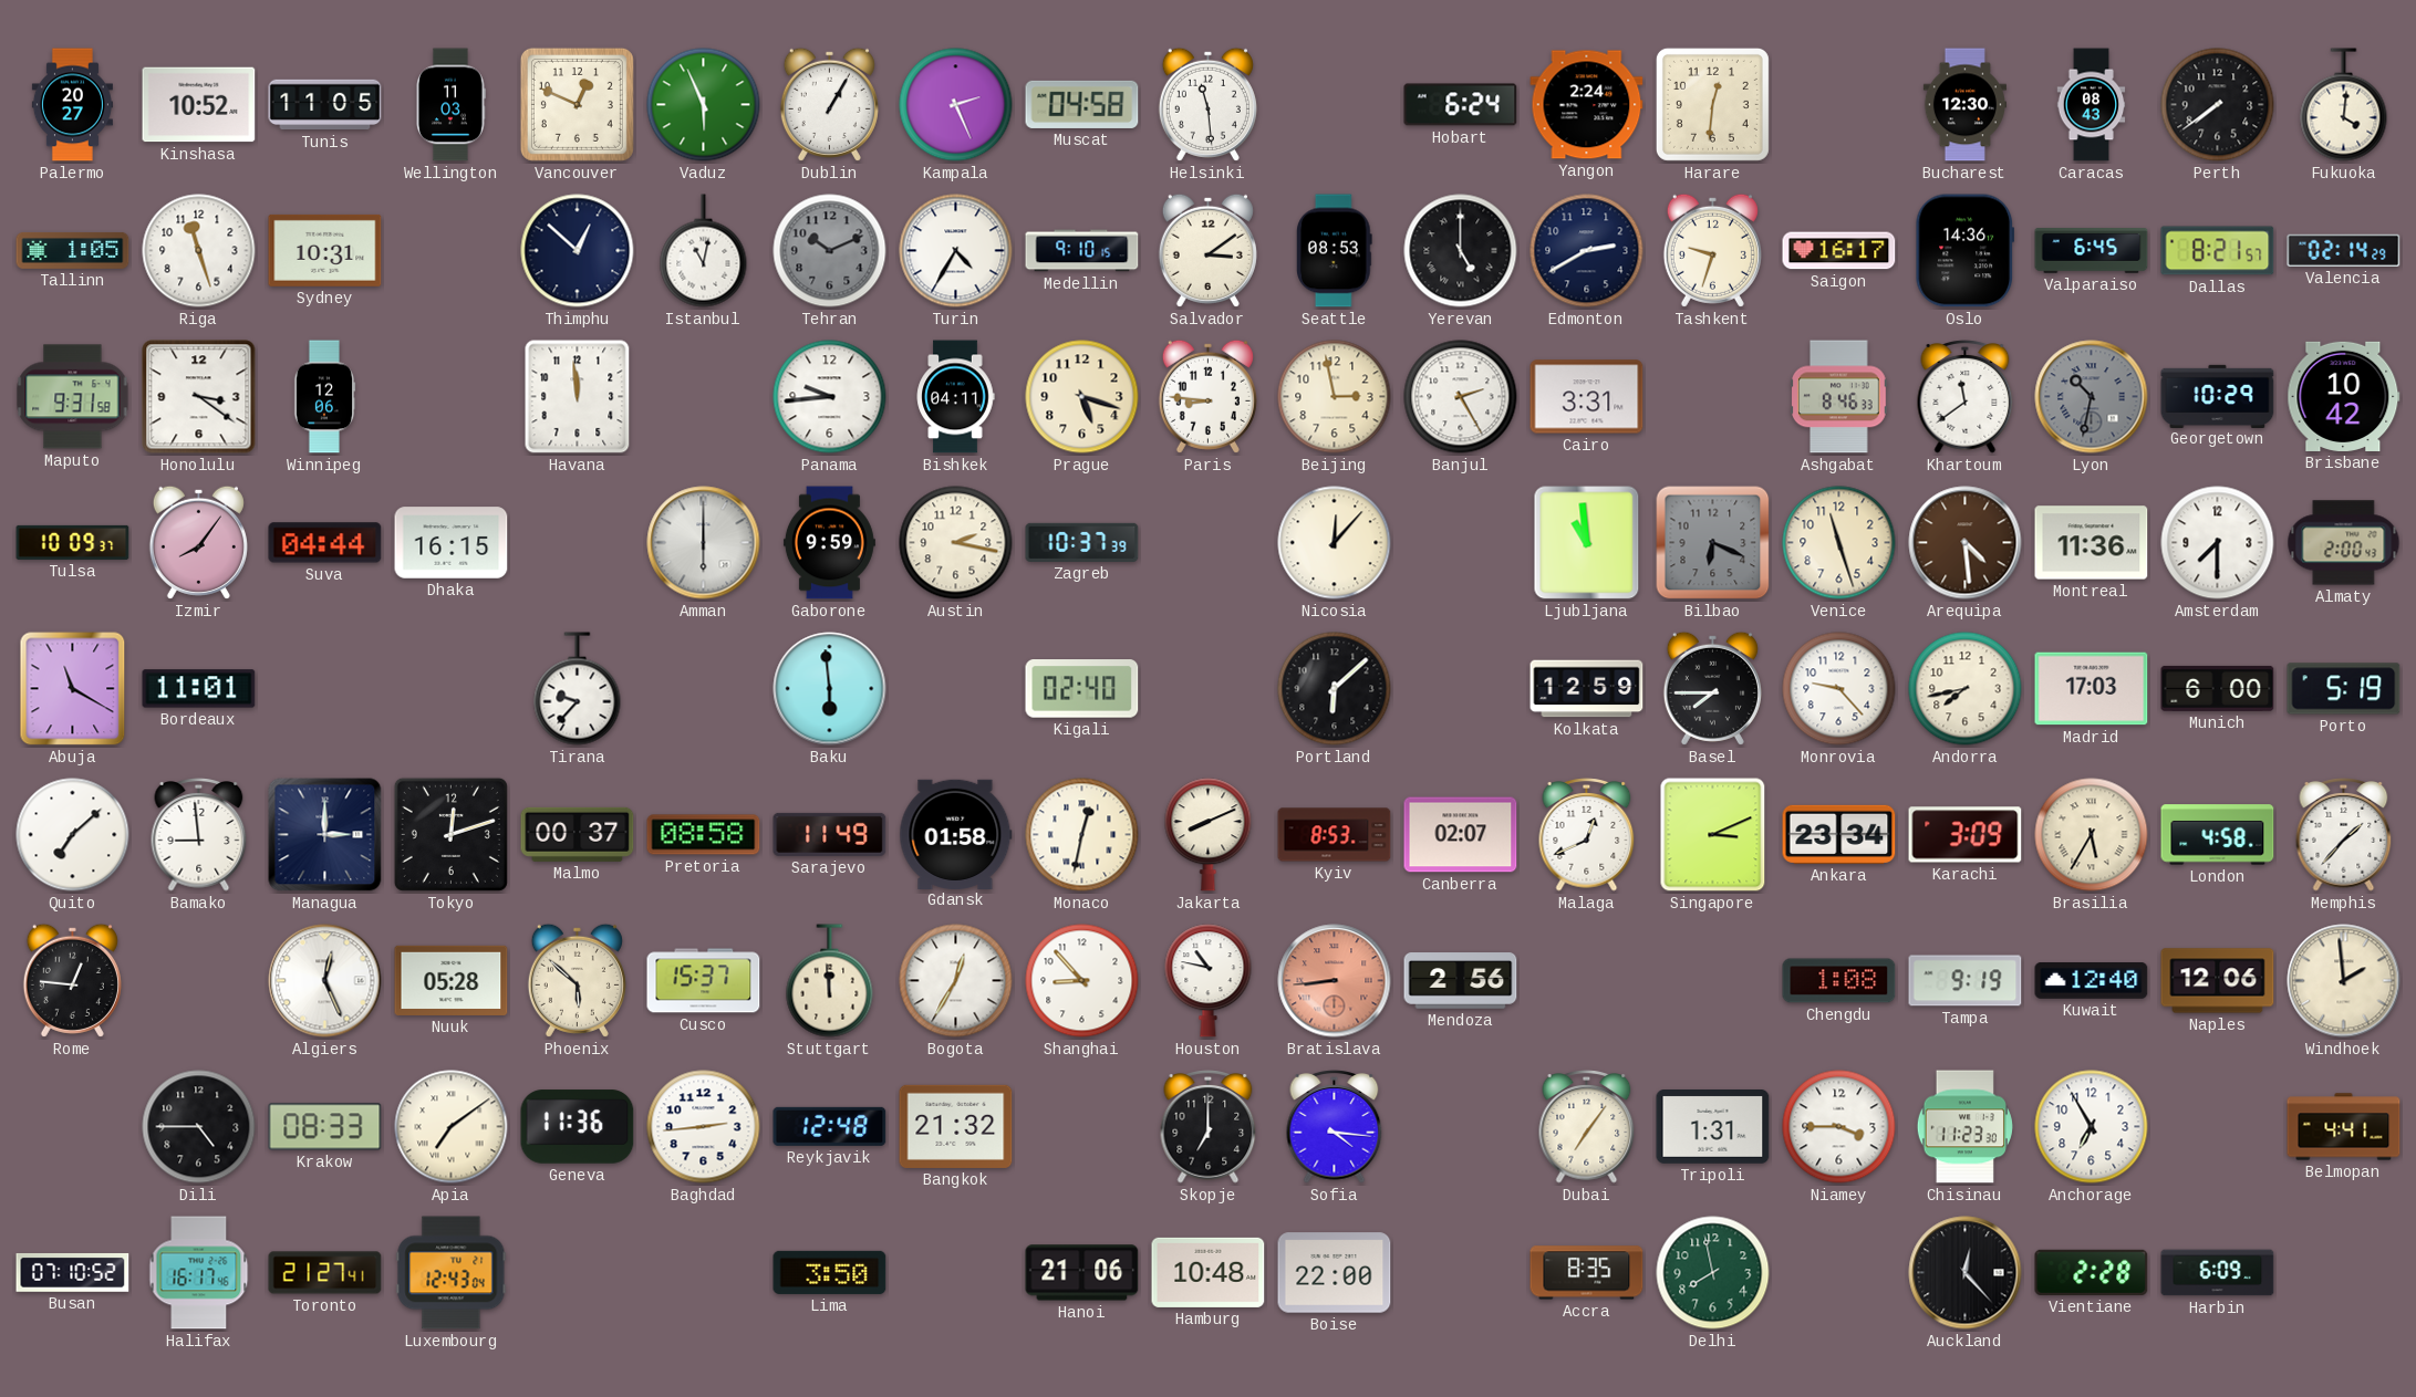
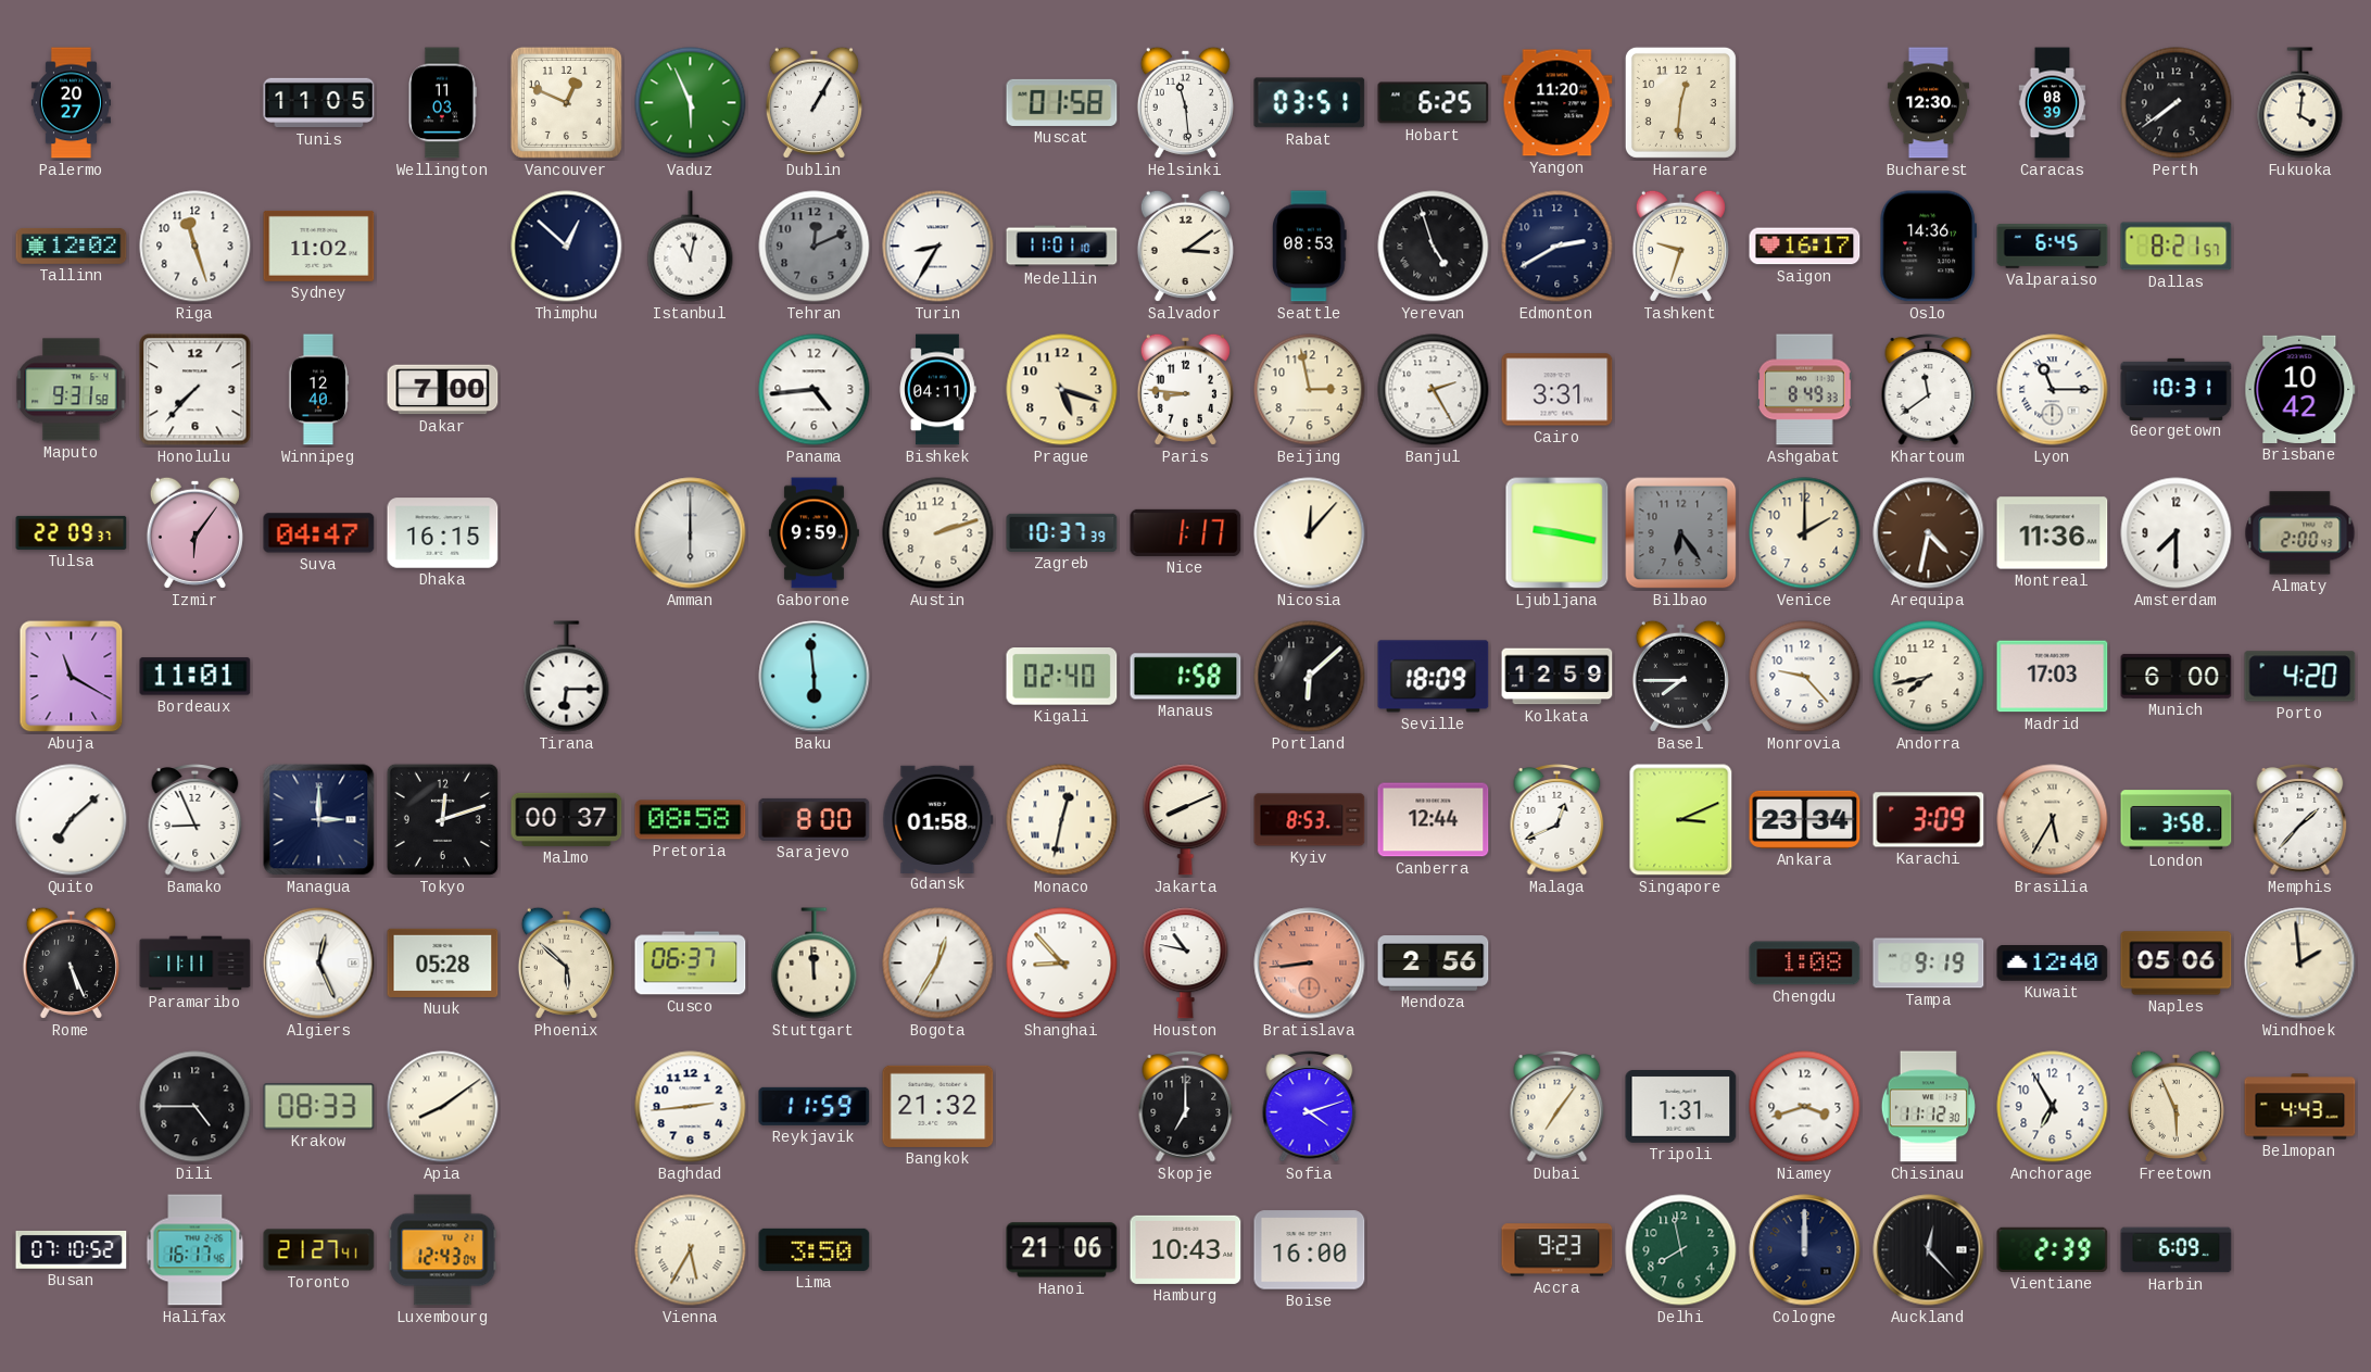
Kinshasa: 10:52 -> none (199, 105)
Kampala: 2:26 -> none (956, 105)
Muscat: 04:58 -> 01:58 (1062, 102)
Rabat: none -> 03:51 (1310, 103)
Hobart: 6:24 -> 6:25 (1434, 103)
Yangon: 2:24 -> 11:20 (1557, 103)
Caracas: 08:43 -> 08:39 (2053, 103)
Tallinn: 1:05 -> 12:02 (72, 246)
Sydney: 10:31 -> 11:02 (319, 246)
Tehran: 10:11 -> 12:11 (815, 247)
Turin: 4:35 -> 8:35 (938, 247)
Medellin: 9:10 -> 11:01 (1062, 247)
Yerevan: 5:00 -> 4:57 (1434, 247)
Valencia: 02:14 -> none (2344, 250)
Honolulu: 3:21 -> 7:37 (196, 390)
Winnipeg: 12:06 -> 12:40 (318, 390)
Dakar: none -> 7:00 (443, 390)
Havana: 11:59 -> none (578, 397)
Panama: 9:44 -> 4:44 (815, 390)
Ashgabat: 8:46 -> 8:49 (1805, 390)
Lyon: 10:32 -> 11:15 (2053, 390)
Lyon dial: grey -> white (2053, 390)
Georgetown: 10:29 -> 10:31 (2177, 389)
Tulsa: 10:09 -> 22:09 (72, 532)
Izmir: 8:06 -> 6:06 (194, 532)
Suva: 04:44 -> 04:47 (319, 533)
Austin: 2:17 -> 2:12 (938, 533)
Nice: none -> 1:17 (1186, 532)
Ljubljana: 10:59 -> 9:17 (1557, 533)
Bilbao: 6:19 -> 6:24 (1681, 533)
Venice: 11:27 -> 2:00 (1805, 533)
Arequipa: 4:29 -> 4:32 (1929, 533)
Tirana: 9:37 -> 6:15 (567, 677)
Manaus: none -> 1:58 (1186, 677)
Seville: none -> 18:09 (1434, 677)
Porto: 5:19 -> 4:20 (2300, 677)
Bamako: 8:59 -> 8:56 (196, 820)
Sarajevo: 11:49 -> 8:00 (815, 819)
Canberra: 02:07 -> 12:44 (1434, 820)
London: 4:58 -> 3:58 (2177, 820)
Rome: 12:46 -> 5:26 (71, 962)
Paramaribo: none -> 11:11 (196, 964)
Cusco: 15:37 -> 06:37 (691, 964)
Naples: 12:06 -> 05:06 (2177, 964)
Apia: 7:09 -> 8:09 (443, 1107)
Geneva: 11:36 -> none (578, 1127)
Reykjavik: 12:48 -> 11:59 (815, 1106)
Sofia: 4:16 -> 4:12 (1310, 1107)
Niamey: 3:45 -> 3:42 (1805, 1107)
Chisinau: 11:23 -> 11:12 (1928, 1107)
Freetown: none -> 5:56 (2175, 1106)
Belmopan: 4:41 -> 4:43 (2300, 1107)
Vienna: none -> 5:35 (691, 1250)
Hamburg: 10:48 -> 10:43 (1186, 1249)
Boise: 22:00 -> 16:00 (1310, 1250)
Accra: 8:35 -> 9:23 (1557, 1250)
Cologne: none -> 12:00 (1805, 1250)
Vientiane: 2:28 -> 2:39 (2053, 1249)
